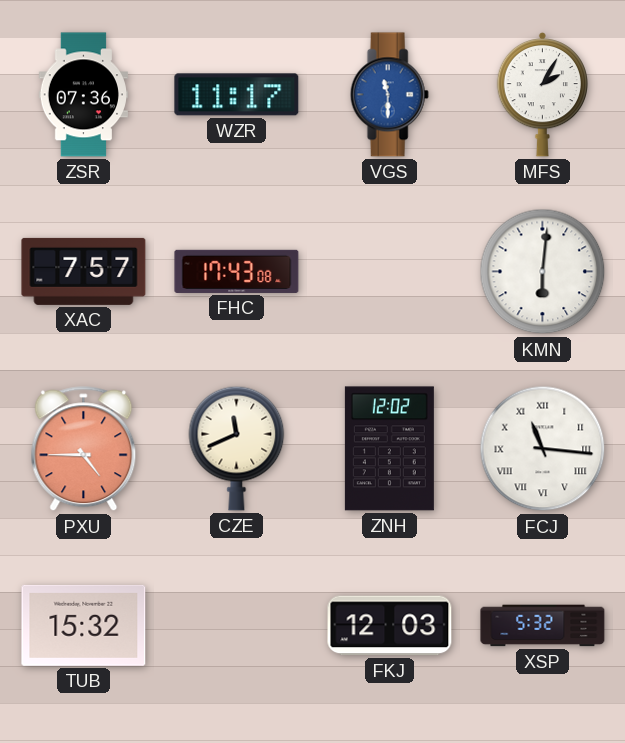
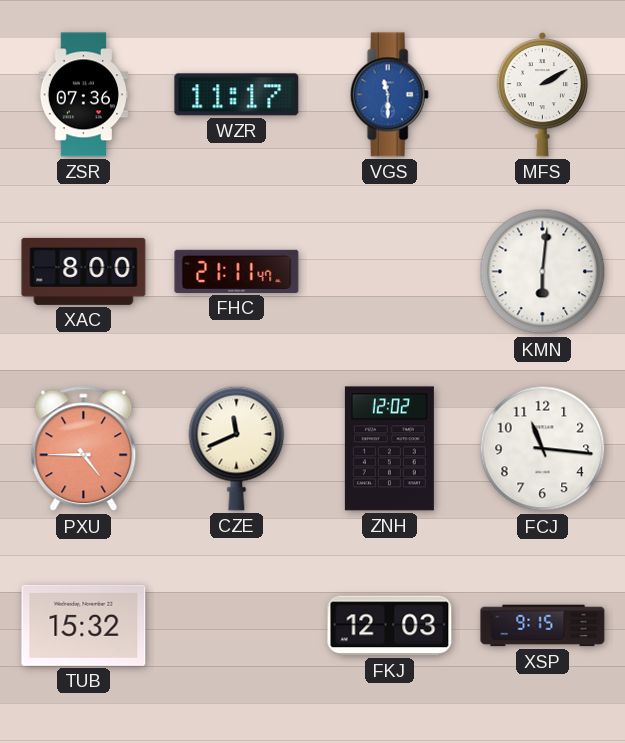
MFS: 2:05 -> 2:10 (542, 94)
XAC: 7:57 -> 8:00 (84, 271)
FHC: 17:43 -> 21:11 (237, 271)
FCJ numerals: Roman -> Arabic (543, 449)
XSP: 5:32 -> 9:15 (543, 626)
